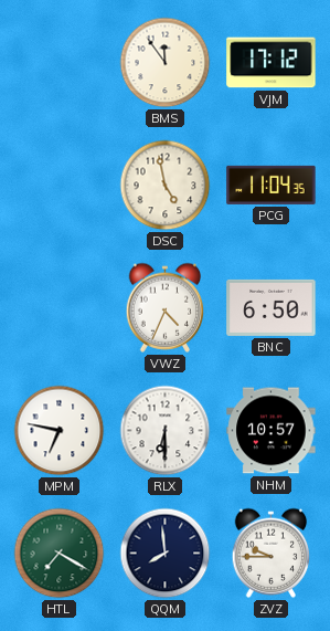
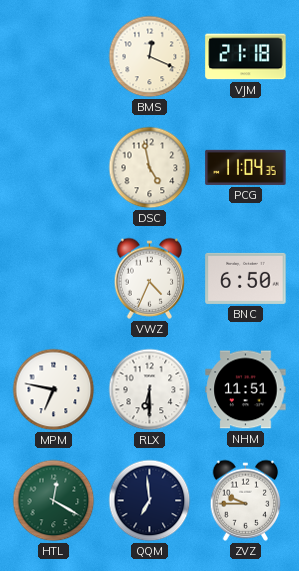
BMS: 11:54 -> 12:19 (150, 57)
VJM: 17:12 -> 21:18 (246, 57)
NHM: 10:57 -> 11:51 (246, 390)
HTL: 7:20 -> 12:20 (54, 501)
QQM: 7:59 -> 6:59 (150, 501)
